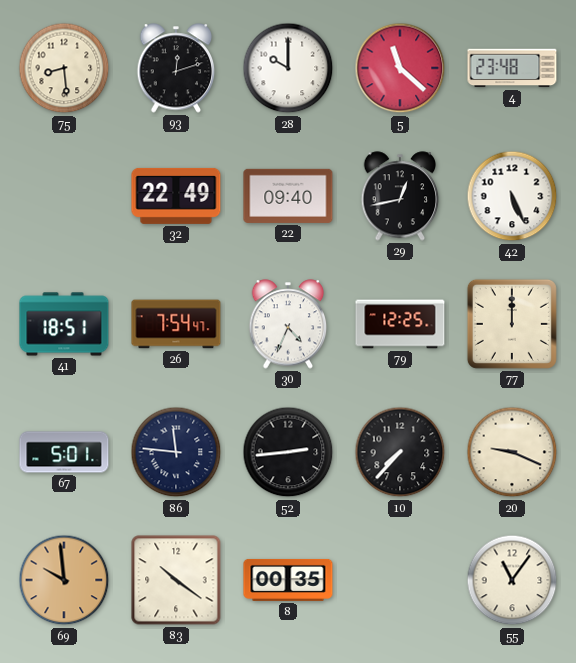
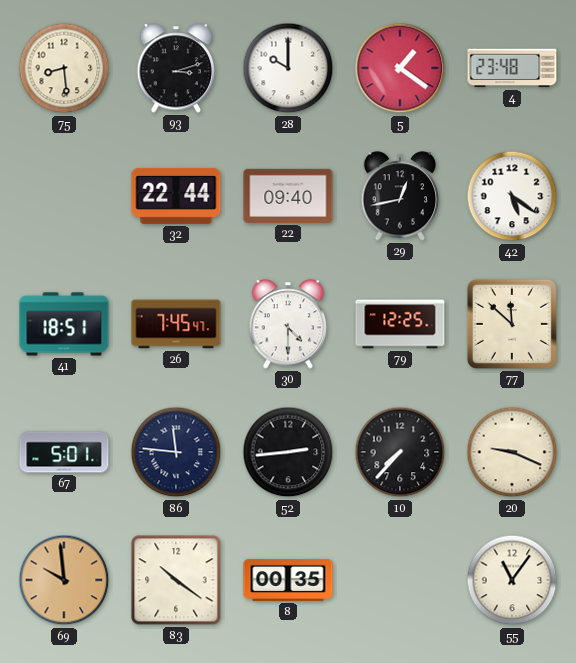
93: 12:12 -> 3:12 (176, 68)
5: 11:22 -> 1:21 (400, 68)
32: 22:49 -> 22:44 (176, 196)
42: 5:26 -> 5:21 (512, 196)
26: 7:54 -> 7:45 (176, 324)
30: 4:34 -> 4:30 (288, 324)
77: 12:00 -> 11:52 (512, 324)
